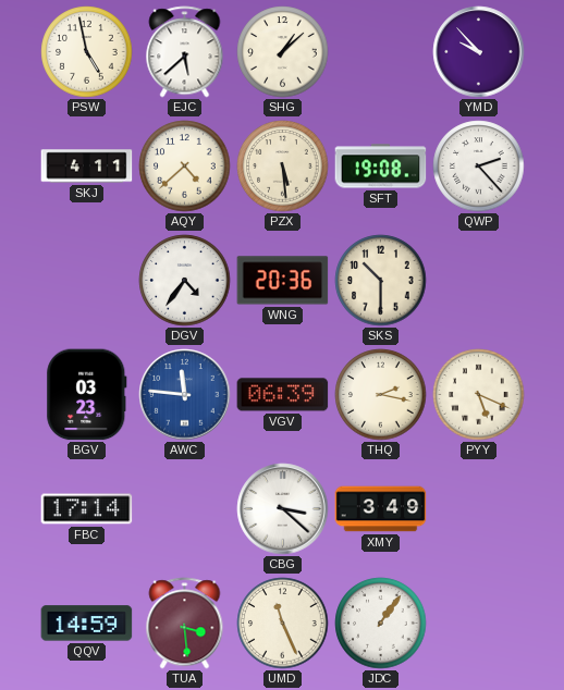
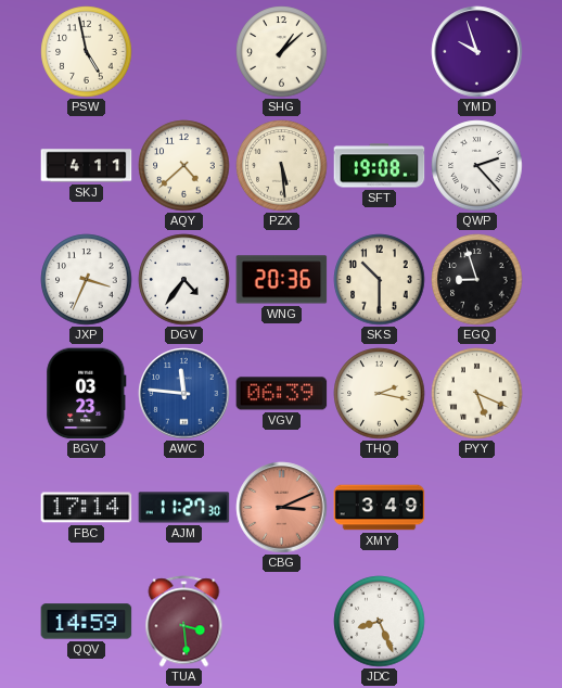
EJC: 5:38 -> none (185, 52)
YMD: 9:53 -> 9:57 (477, 52)
JXP: none -> 3:34 (87, 280)
EGQ: none -> 8:57 (477, 280)
AJM: none -> 11:27 (184, 508)
CBG: 3:22 -> 3:11 (282, 508)
CBG dial: white -> salmon (282, 508)
UMD: 11:26 -> none (283, 624)
JDC: 1:06 -> 8:26 (380, 622)
